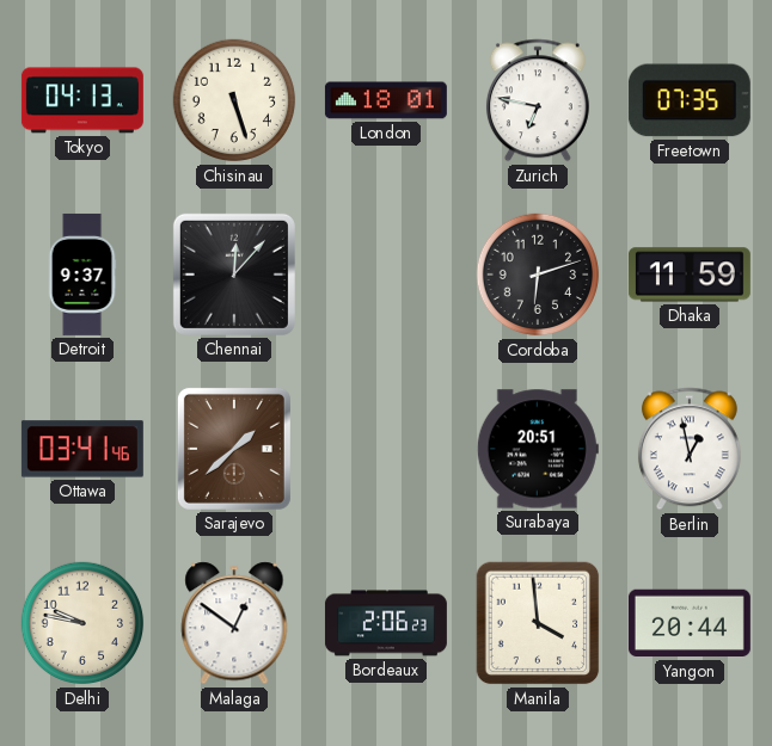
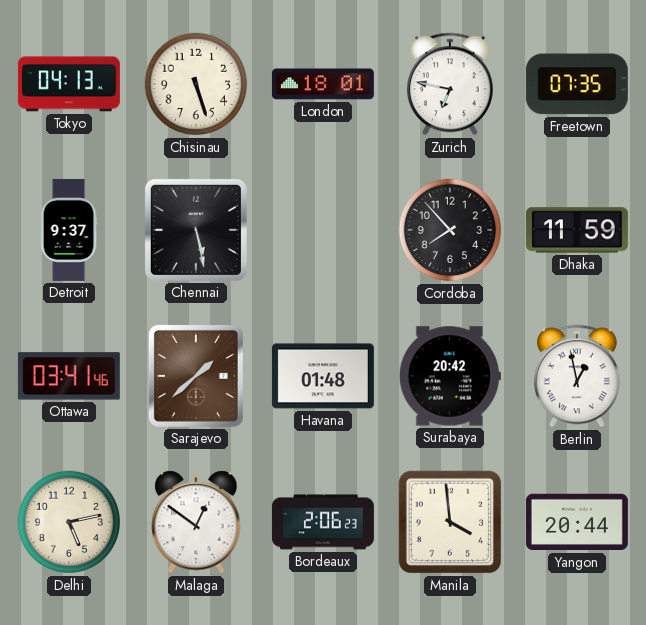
Chennai: 12:07 -> 5:28 (196, 230)
Cordoba: 6:12 -> 7:53 (450, 230)
Havana: none -> 01:48 (323, 376)
Surabaya: 20:51 -> 20:42 (450, 376)
Delhi: 9:47 -> 5:13 (69, 522)
